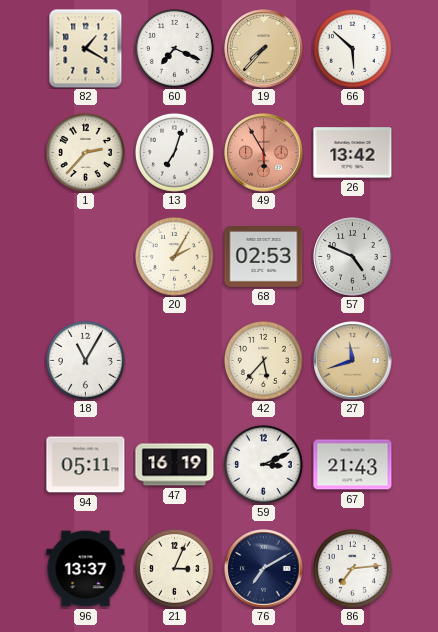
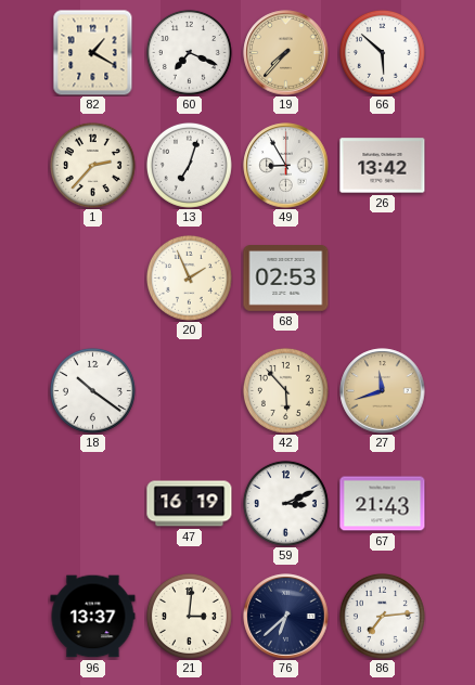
49: 5:55 -> 8:55 (286, 166)
49 dial: salmon -> white (286, 166)
20: 2:05 -> 1:56 (189, 277)
57: 4:49 -> none (353, 257)
18: 11:05 -> 10:21 (92, 390)
42: 5:37 -> 5:53 (285, 390)
94: 05:11 -> none (86, 465)
21: 3:04 -> 3:01 (189, 616)
76: 7:10 -> 6:38 (286, 617)
